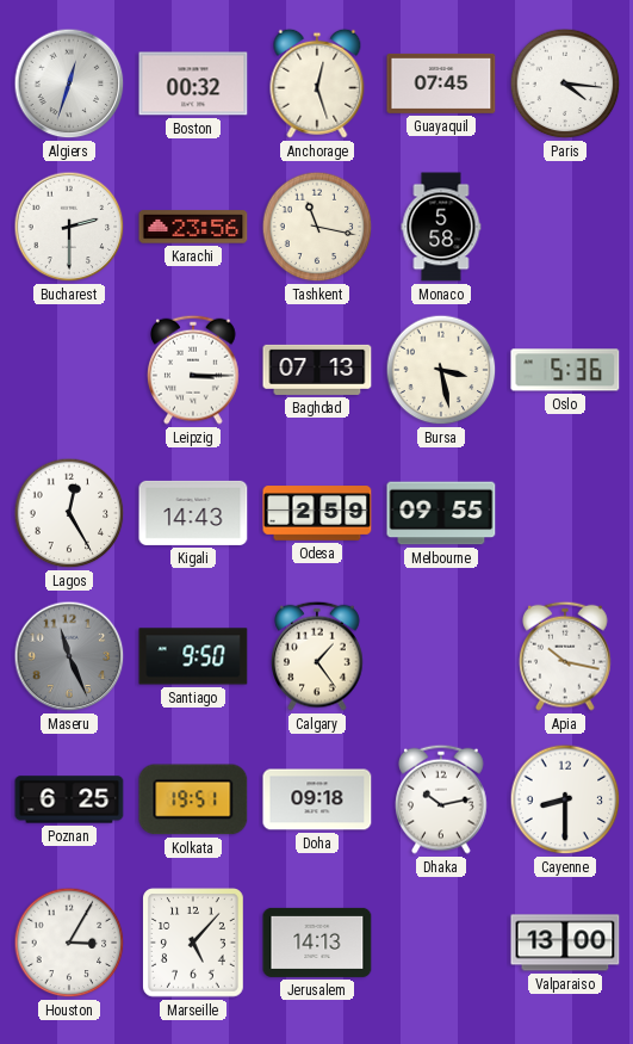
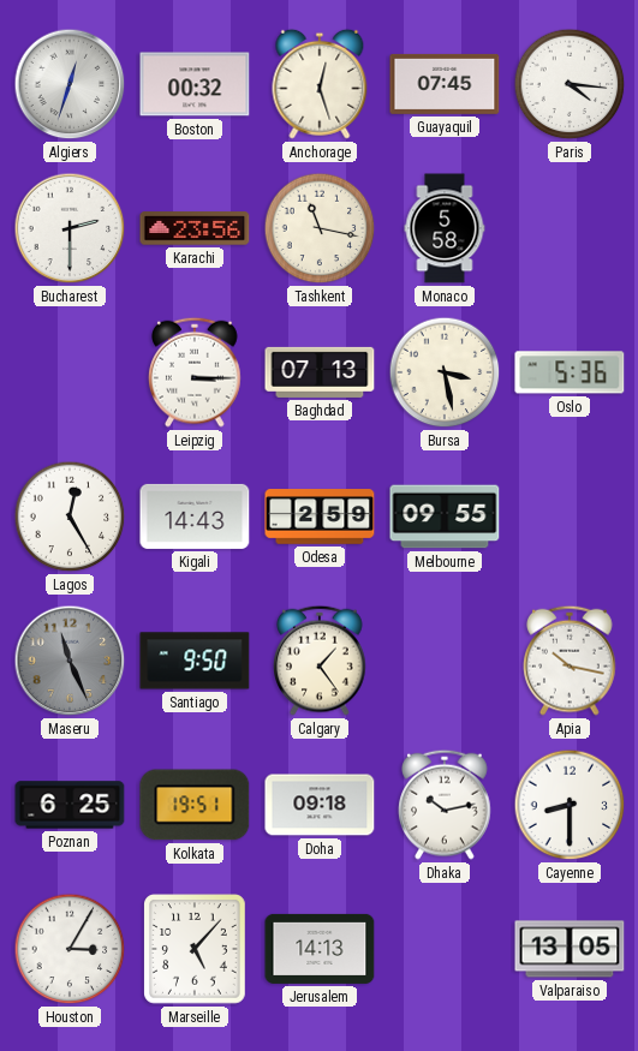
Valparaiso: 13:00 -> 13:05 (570, 949)
